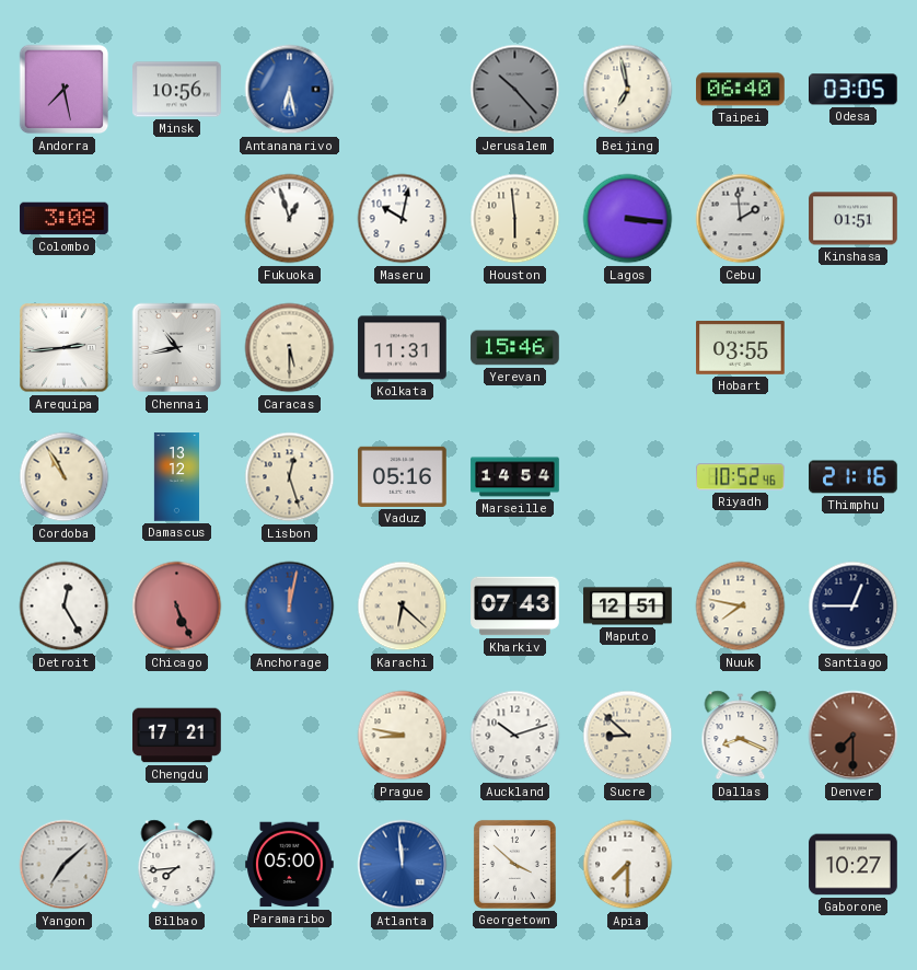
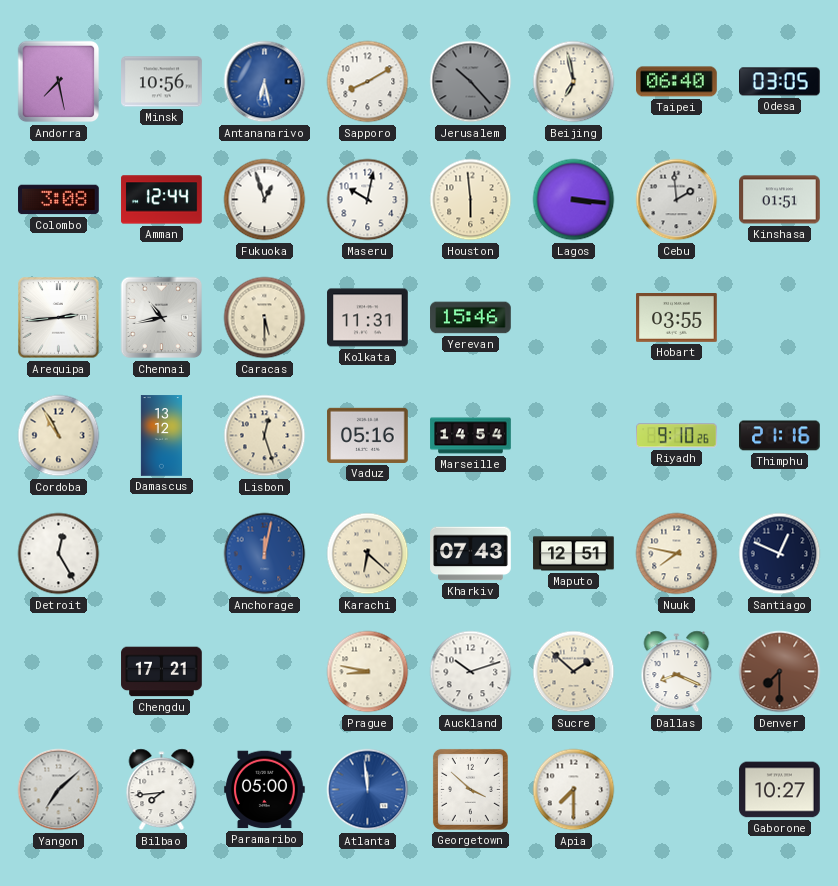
Sapporo: none -> 8:10 (368, 82)
Amman: none -> 12:44 (162, 200)
Riyadh: 10:52 -> 9:10 (677, 436)
Chicago: 5:26 -> none (177, 607)
Santiago: 12:45 -> 12:49 (780, 554)
Sucre: 8:52 -> 1:52 (574, 672)
